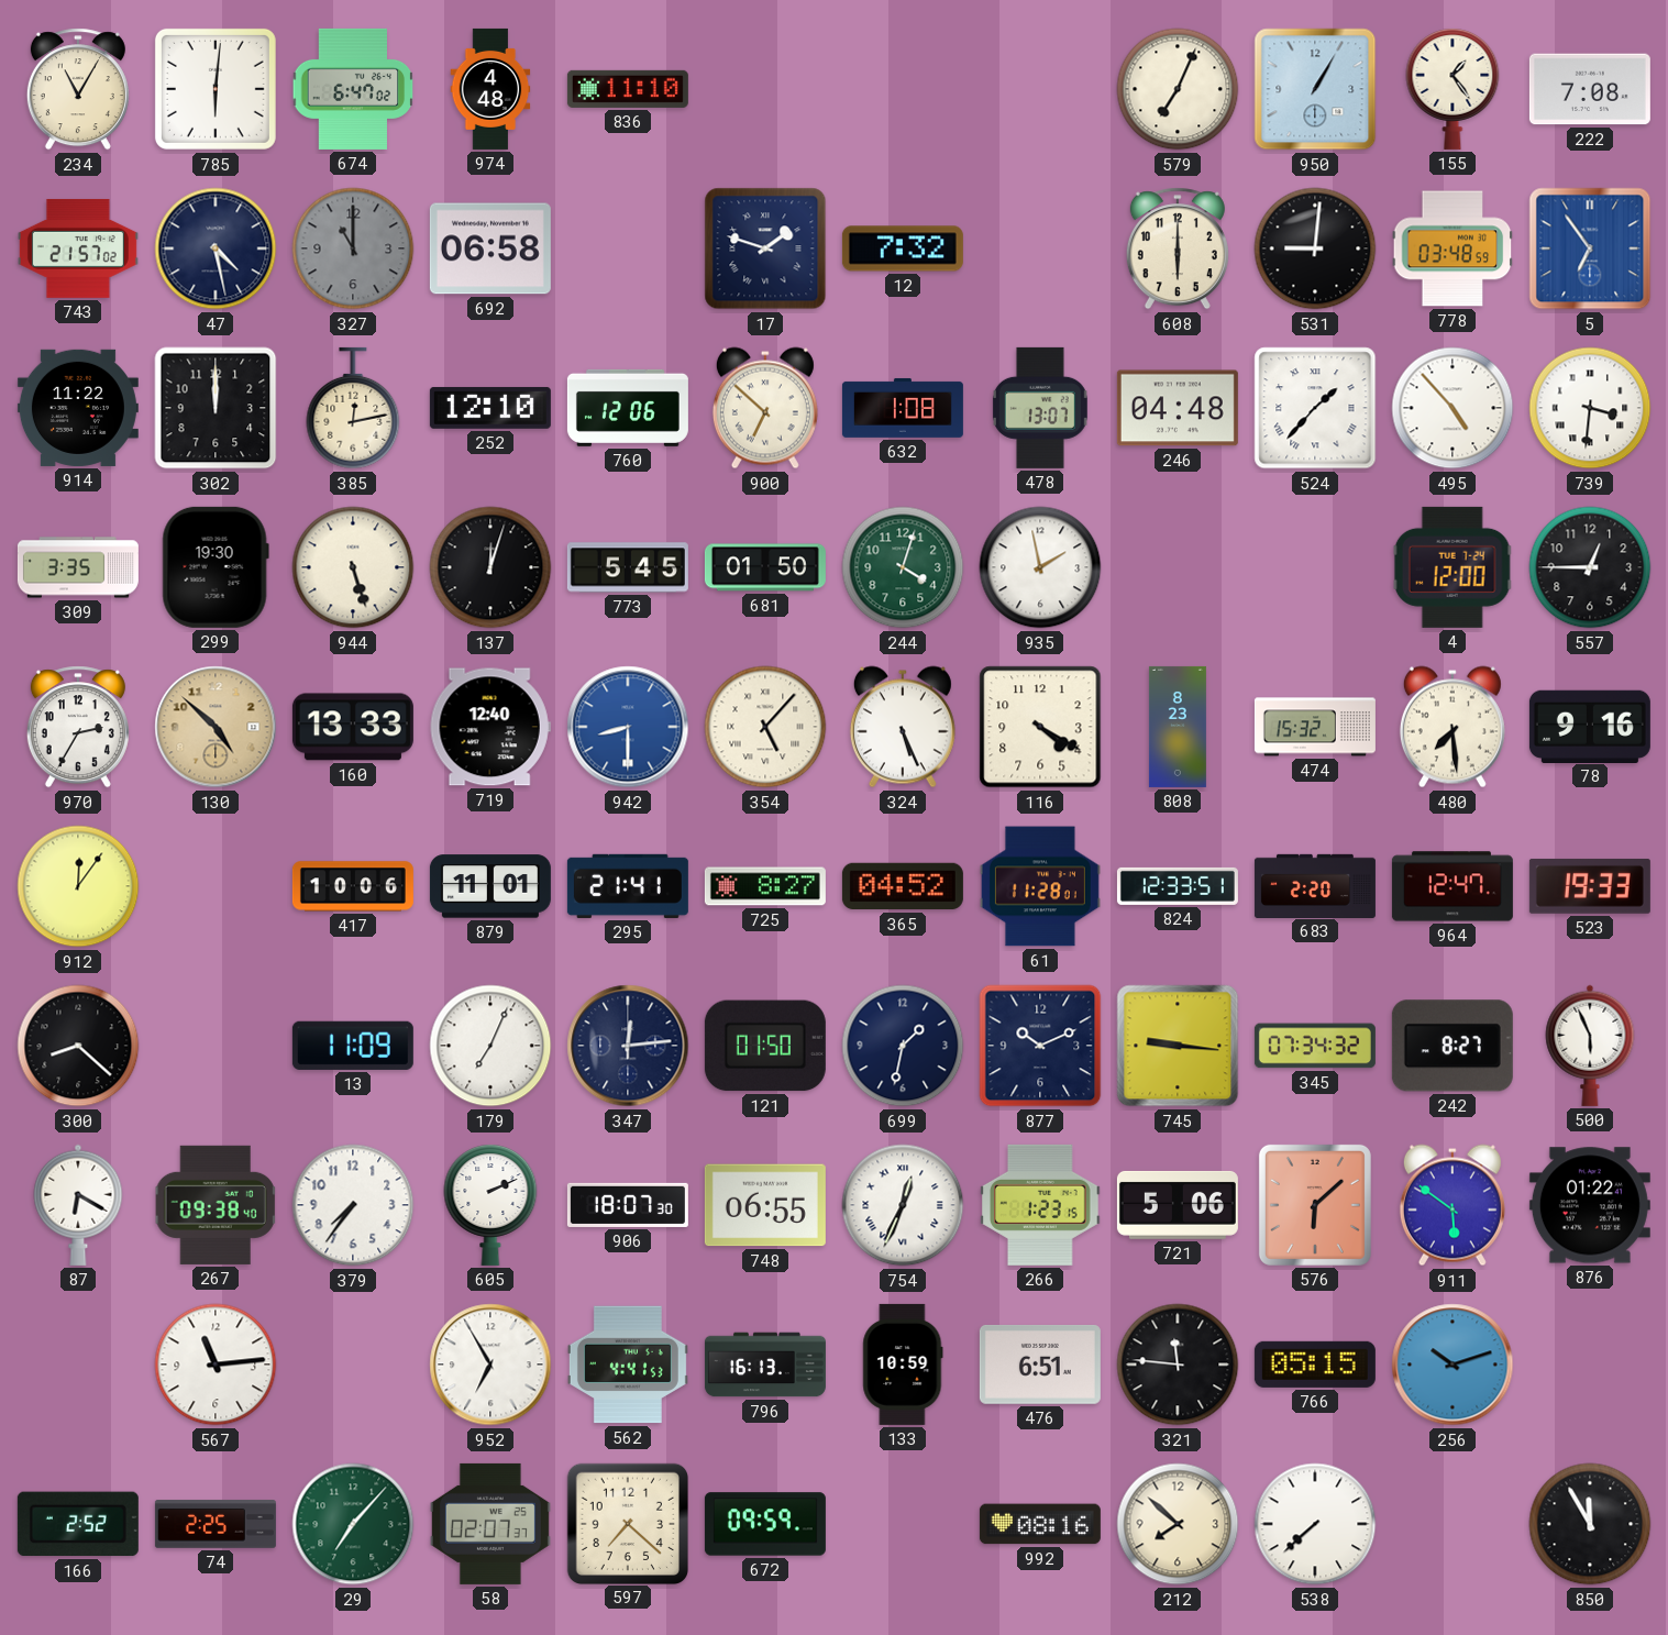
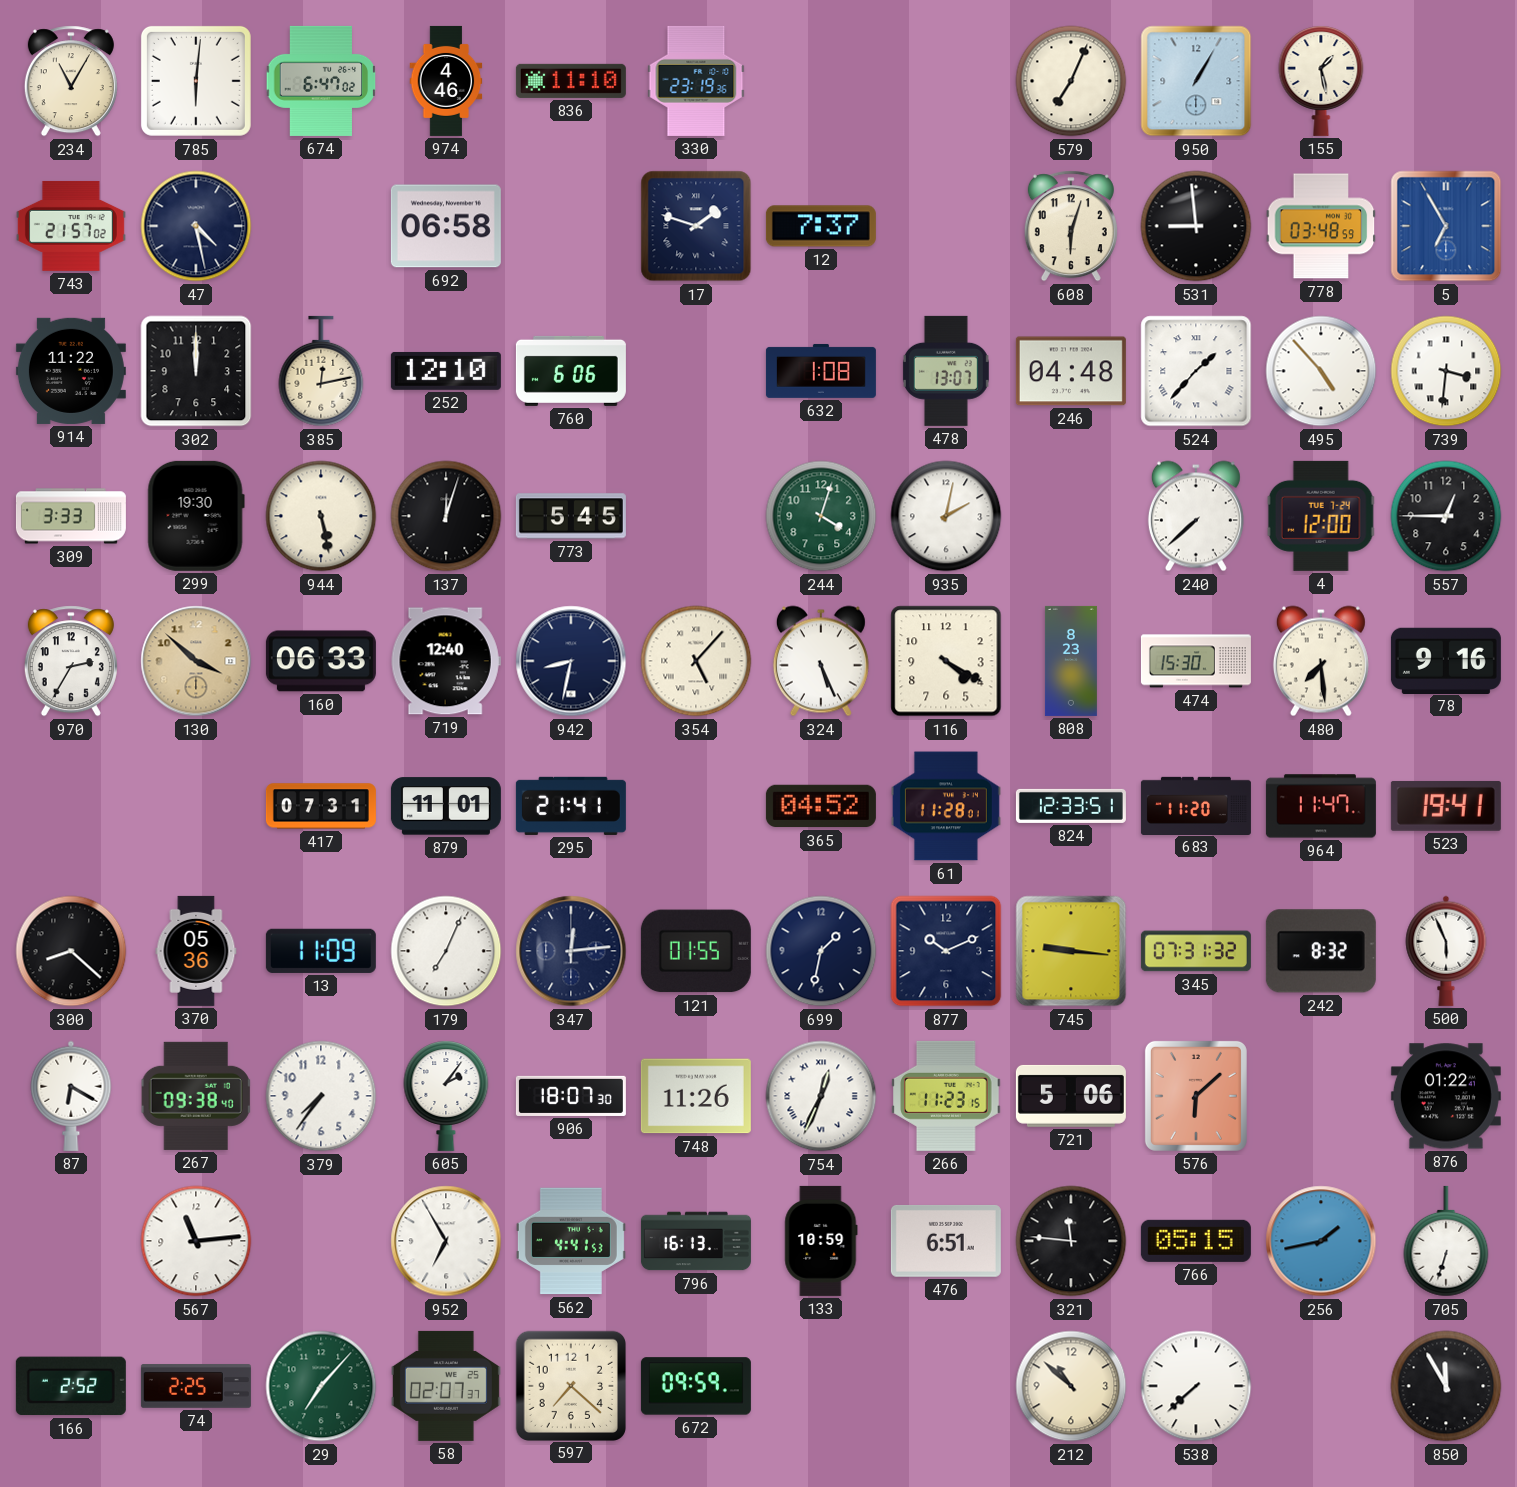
974: 4:48 -> 4:46 (446, 81)
330: none -> 23:19 (696, 81)
155: 1:24 -> 1:28 (1321, 81)
222: 7:08 -> none (1590, 89)
327: 11:00 -> none (353, 248)
12: 7:32 -> 7:37 (821, 226)
608: 6:00 -> 6:03 (1071, 226)
531: 9:01 -> 8:59 (1196, 226)
5: 6:54 -> 6:55 (1446, 226)
760: 12:06 -> 6:06 (571, 371)
900: 6:52 -> none (765, 408)
309: 3:35 -> 3:33 (71, 516)
944: 5:27 -> 5:28 (321, 516)
681: 01:50 -> none (765, 567)
935: 1:58 -> 2:02 (946, 516)
240: none -> 7:38 (1196, 516)
130: 4:52 -> 3:52 (196, 661)
160: 13:33 -> 06:33 (321, 661)
942: 8:30 -> 8:32 (571, 661)
942 dial: blue -> navy (571, 661)
474: 15:32 -> 15:30 (1196, 661)
912: 12:06 -> none (78, 886)
417: 10:06 -> 07:31 (321, 806)
725: 8:27 -> none (765, 886)
683: 2:20 -> 11:20 (1196, 805)
964: 12:47 -> 11:47 (1321, 806)
523: 19:33 -> 19:41 (1446, 806)
370: none -> 05:36 (196, 951)
121: 01:50 -> 01:55 (696, 951)
345: 07:34 -> 07:31 (1196, 951)
242: 8:27 -> 8:32 (1321, 951)
605: 2:11 -> 2:06 (446, 1096)
748: 06:55 -> 11:26 (696, 1096)
266: 1:23 -> 11:23 (946, 1096)
911: 5:51 -> none (1452, 1205)
256: 10:12 -> 1:43 (1321, 1241)
705: none -> 6:33 (1446, 1241)
992: 08:16 -> none (1040, 1524)
212: 7:52 -> 10:52 (1071, 1386)
